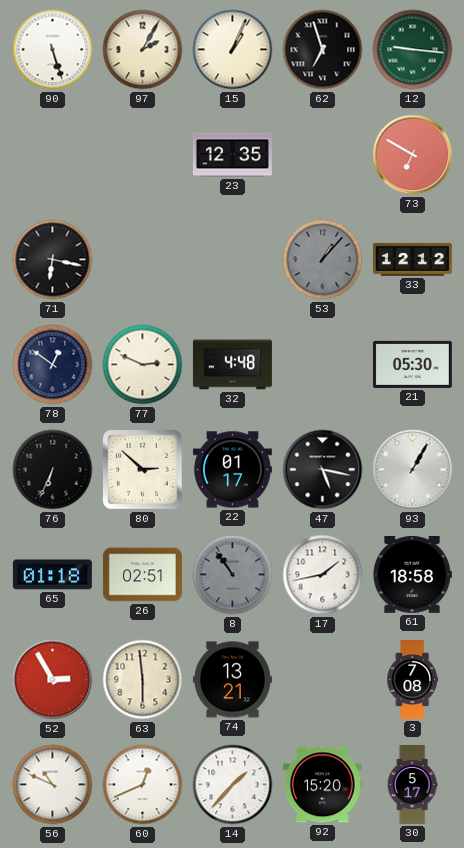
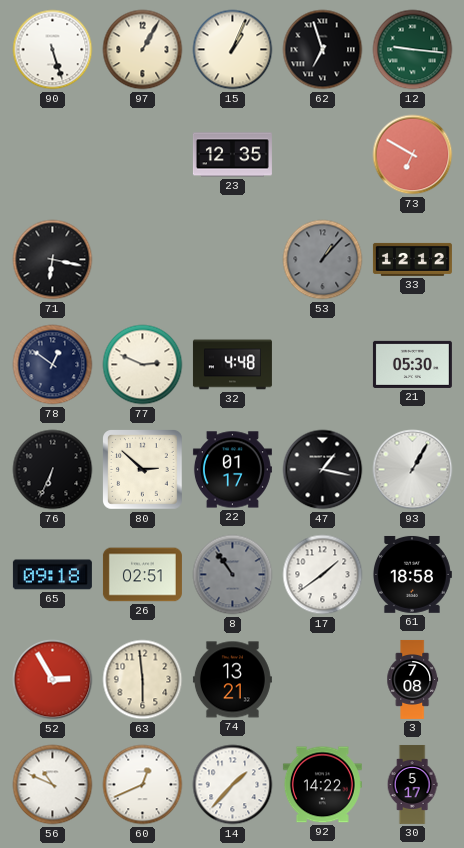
97: 2:05 -> 1:05 (143, 50)
47: 5:17 -> 1:17 (323, 470)
65: 01:18 -> 09:18 (52, 575)
17: 1:43 -> 1:39 (323, 575)
92: 15:20 -> 14:22 (322, 785)
